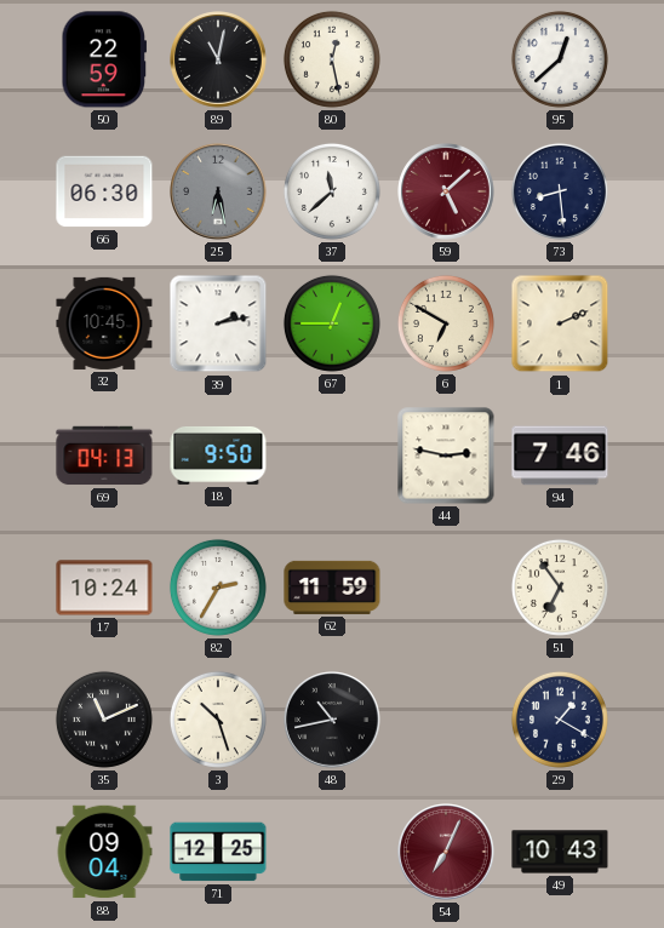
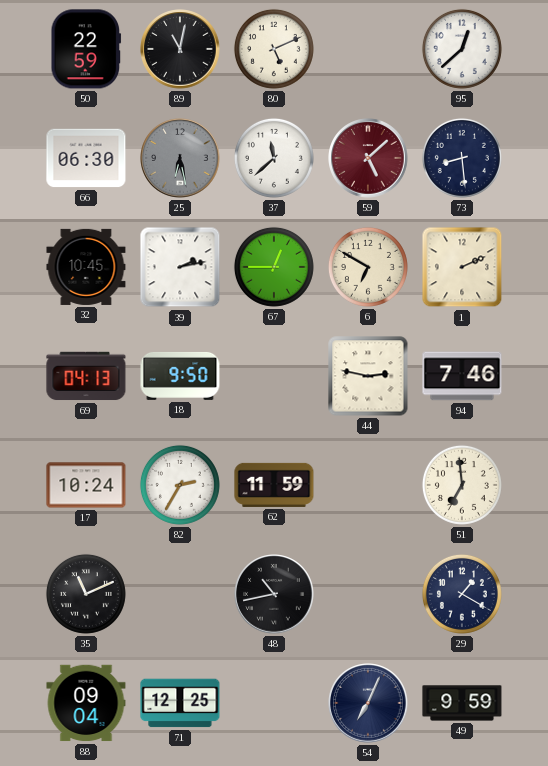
80: 12:28 -> 5:11 (274, 49)
51: 6:54 -> 6:59 (462, 485)
3: 10:27 -> none (218, 720)
54 dial: burgundy -> navy (368, 703)
49: 10:43 -> 9:59 (462, 703)
